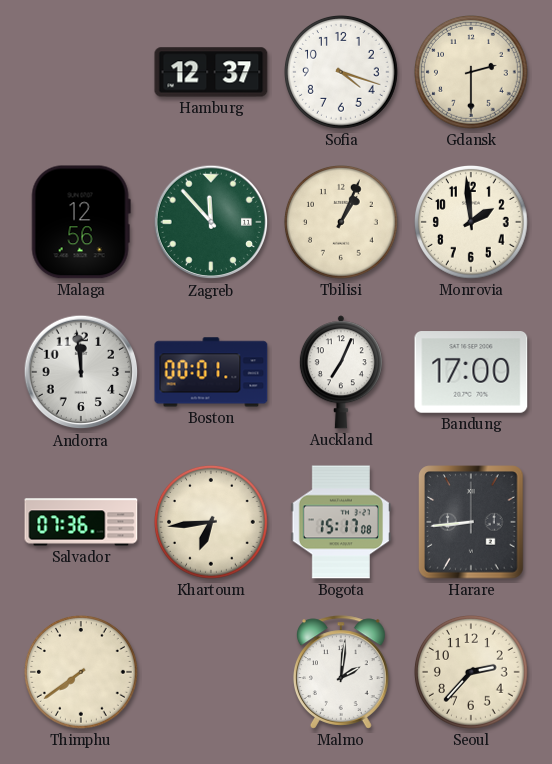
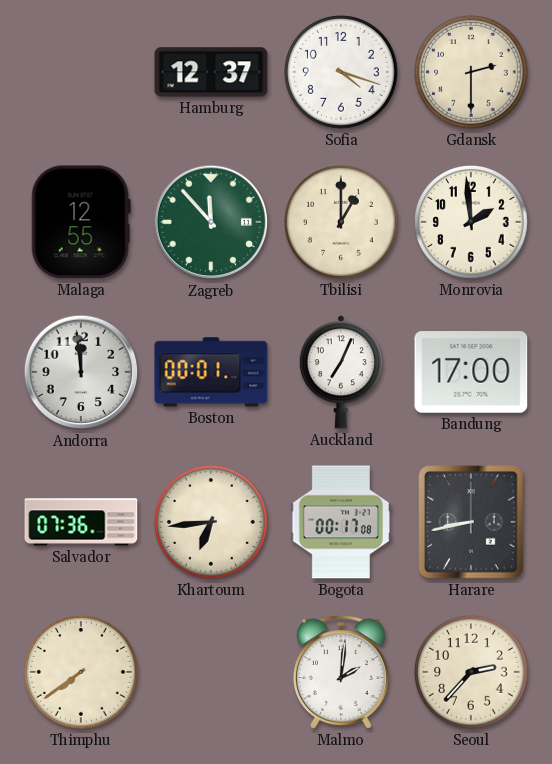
Malaga: 12:56 -> 12:55 (81, 222)
Tbilisi: 1:04 -> 1:00 (342, 223)
Bogota: 15:17 -> 00:17 (340, 522)
Harare: 8:44 -> 8:43 (471, 522)
